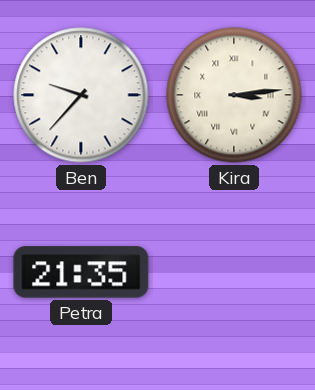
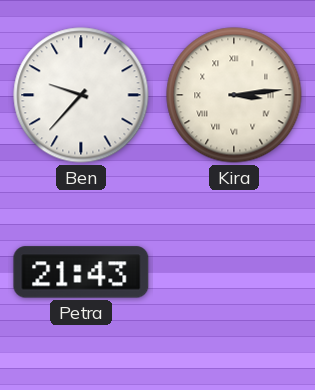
Petra: 21:35 -> 21:43 (81, 272)
